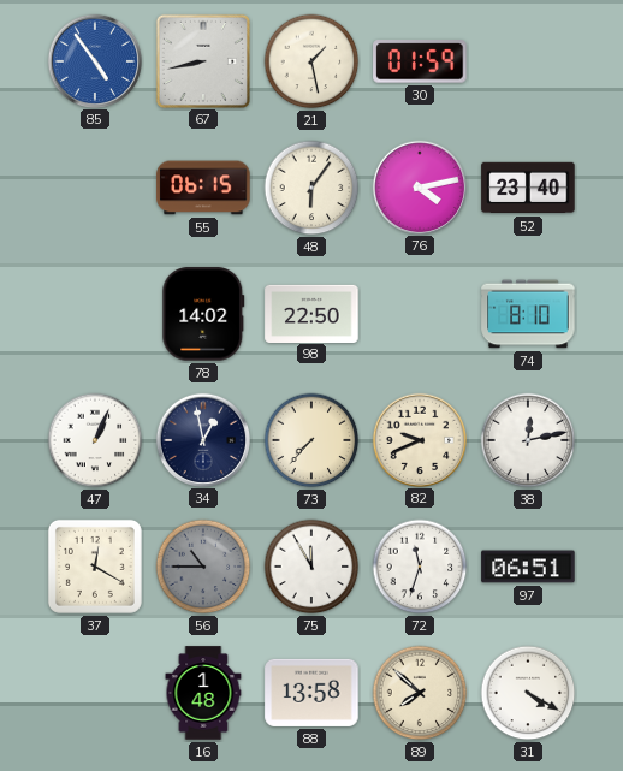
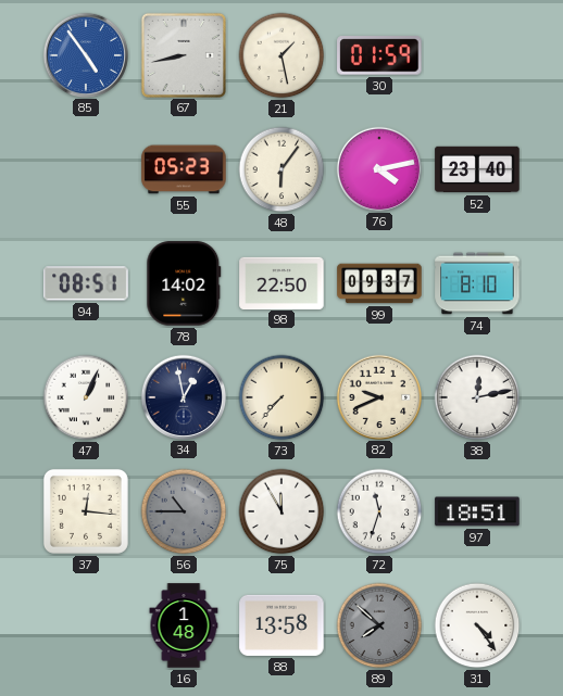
55: 06:15 -> 05:23 (184, 169)
94: none -> 08:51 (86, 283)
99: none -> 09:37 (379, 283)
37: 12:20 -> 12:16 (86, 511)
97: 06:51 -> 18:51 (477, 511)
89 dial: cream -> grey (379, 625)
31: 4:20 -> 4:24 (477, 625)
